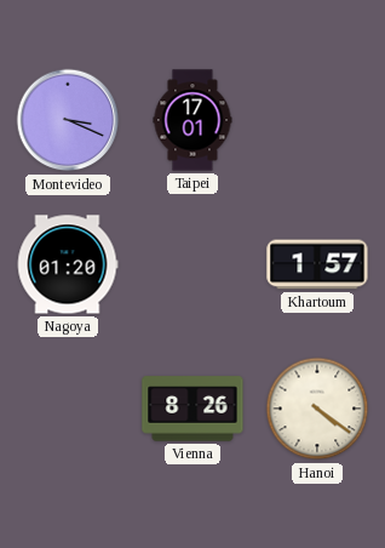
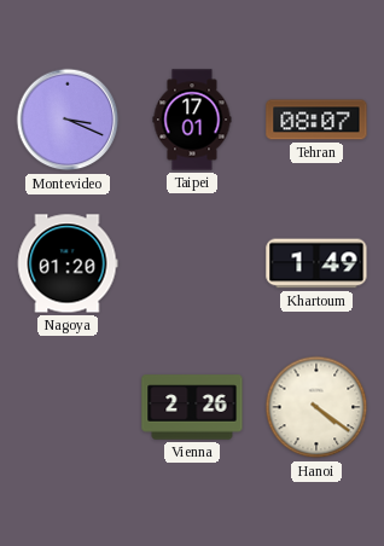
Tehran: none -> 08:07 (316, 120)
Khartoum: 1:57 -> 1:49 (316, 263)
Vienna: 8:26 -> 2:26 (192, 407)
